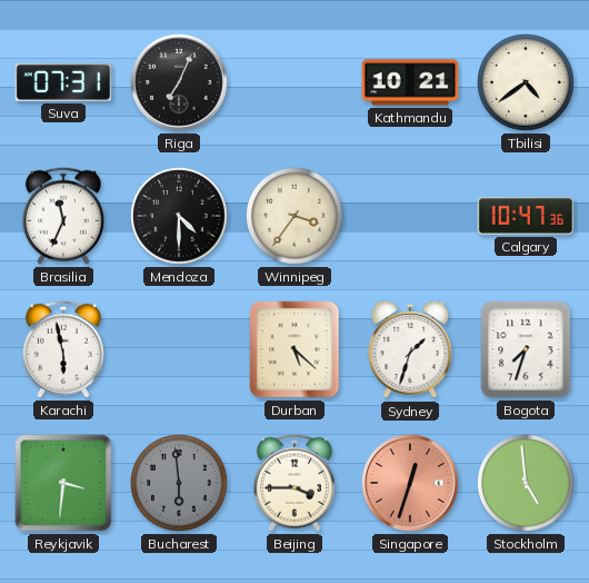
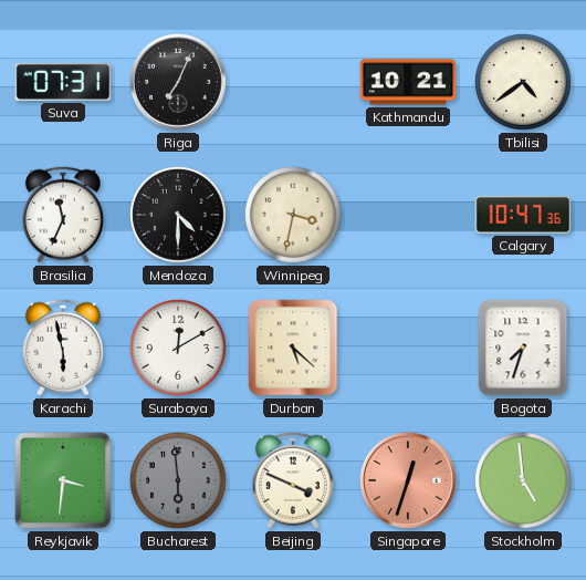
Winnipeg: 3:36 -> 3:32 (294, 216)
Surabaya: none -> 12:10 (179, 349)
Sydney: 1:33 -> none (410, 349)
Beijing: 3:45 -> 3:49 (293, 480)
